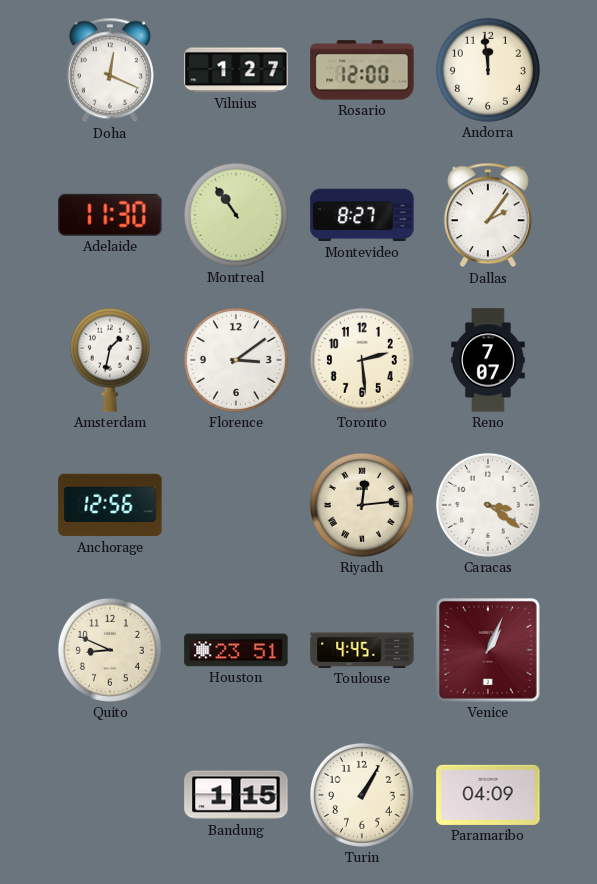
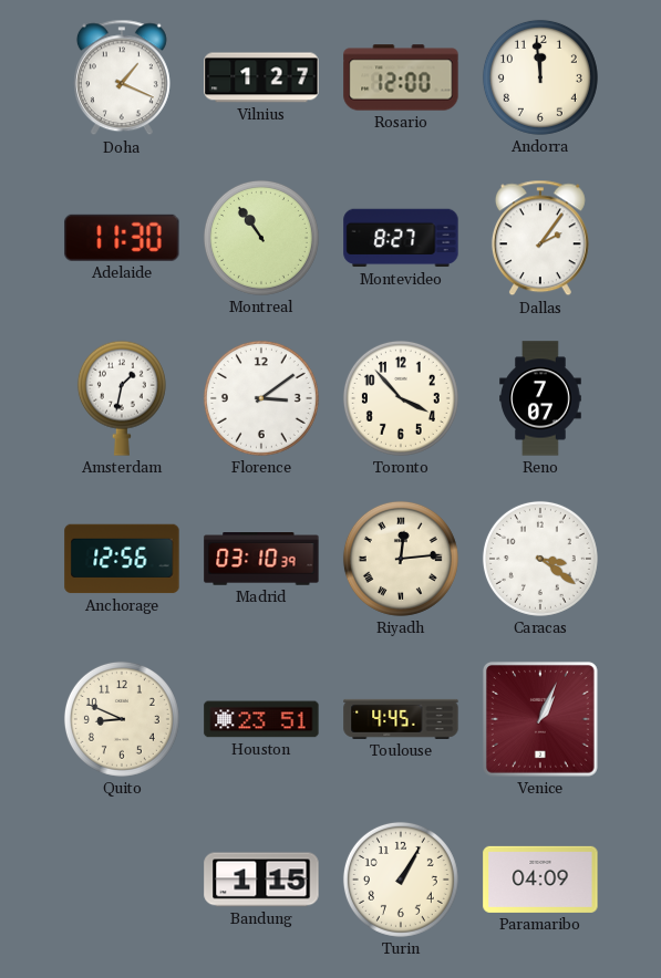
Doha: 12:19 -> 1:19 (122, 77)
Toronto: 2:29 -> 3:53 (401, 398)
Madrid: none -> 03:10 (261, 559)
